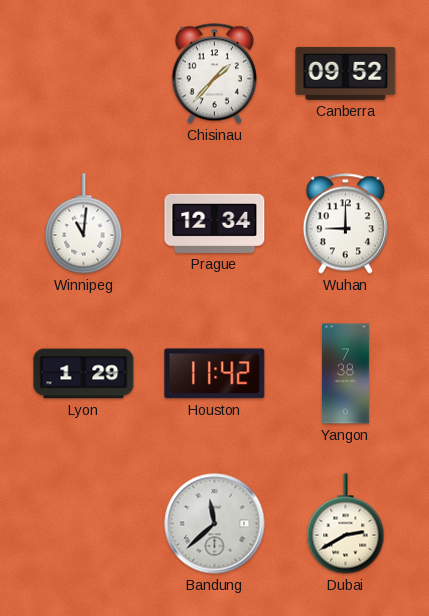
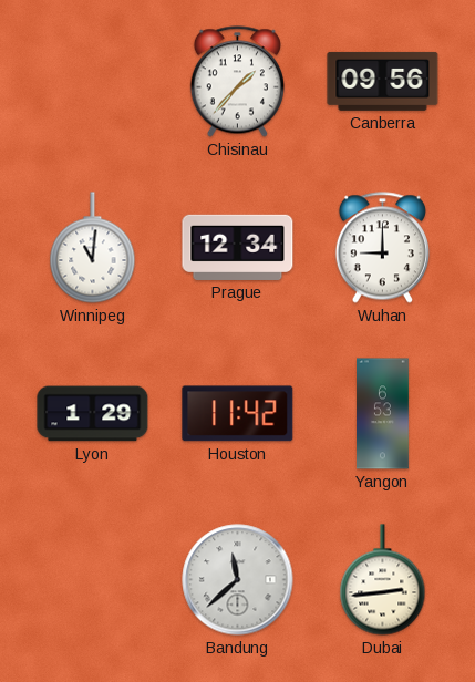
Canberra: 09:52 -> 09:56 (383, 81)
Yangon: 7:38 -> 6:53 (383, 414)
Dubai: 2:40 -> 2:44 (383, 580)
